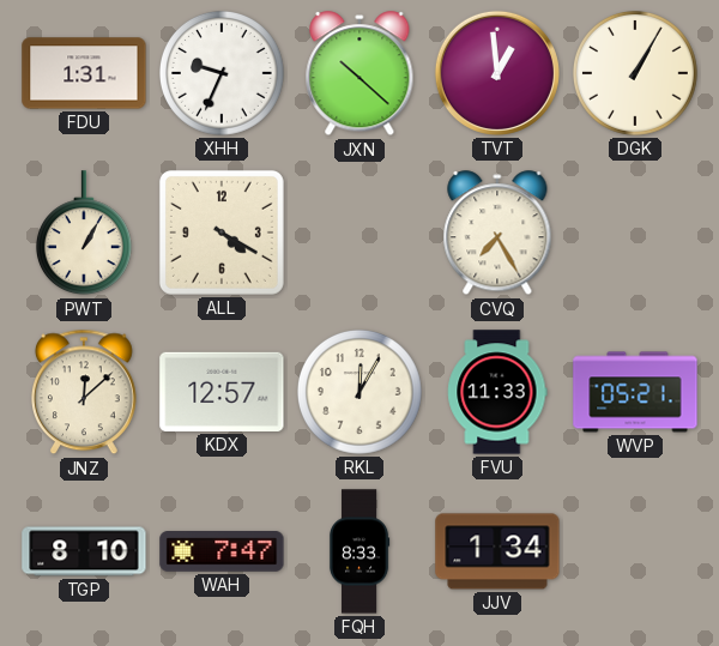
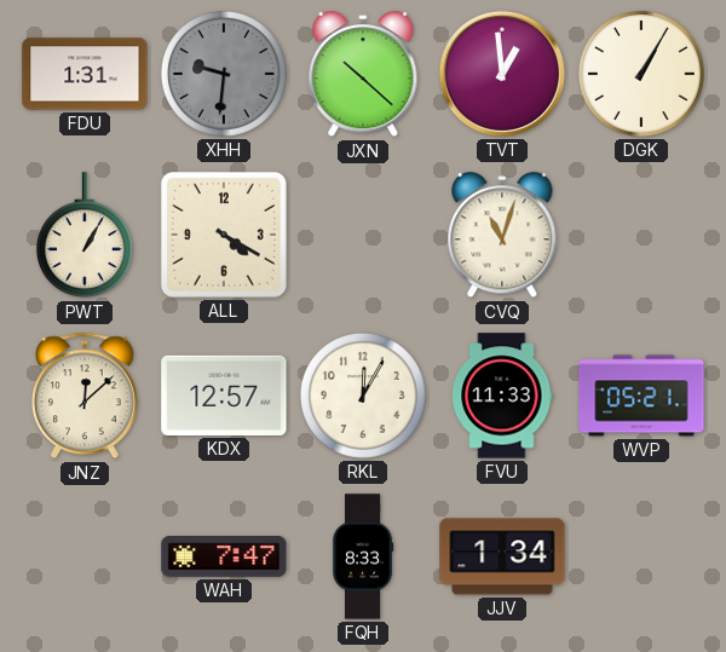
XHH: 9:34 -> 9:31 (225, 75)
XHH dial: white -> grey (225, 75)
CVQ: 7:25 -> 11:03 (502, 236)
TGP: 8:10 -> none (84, 551)
